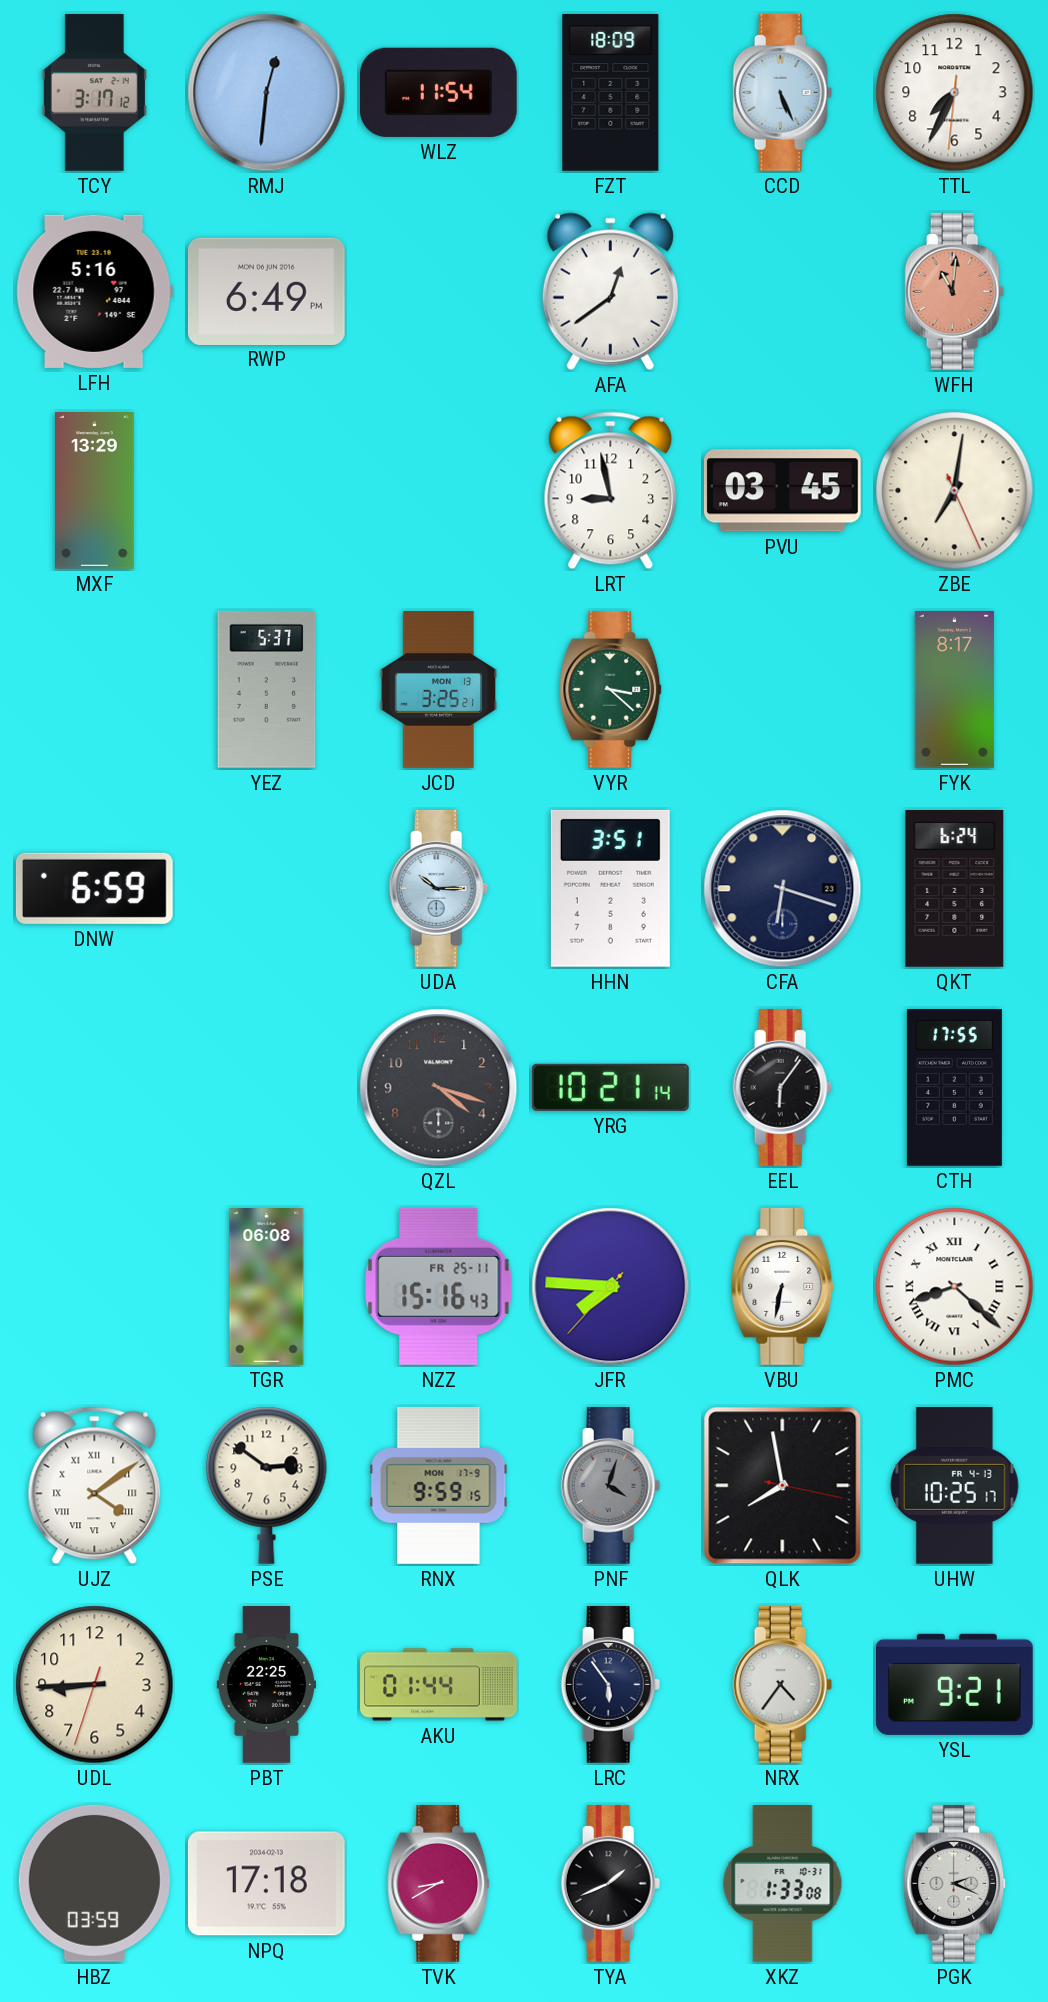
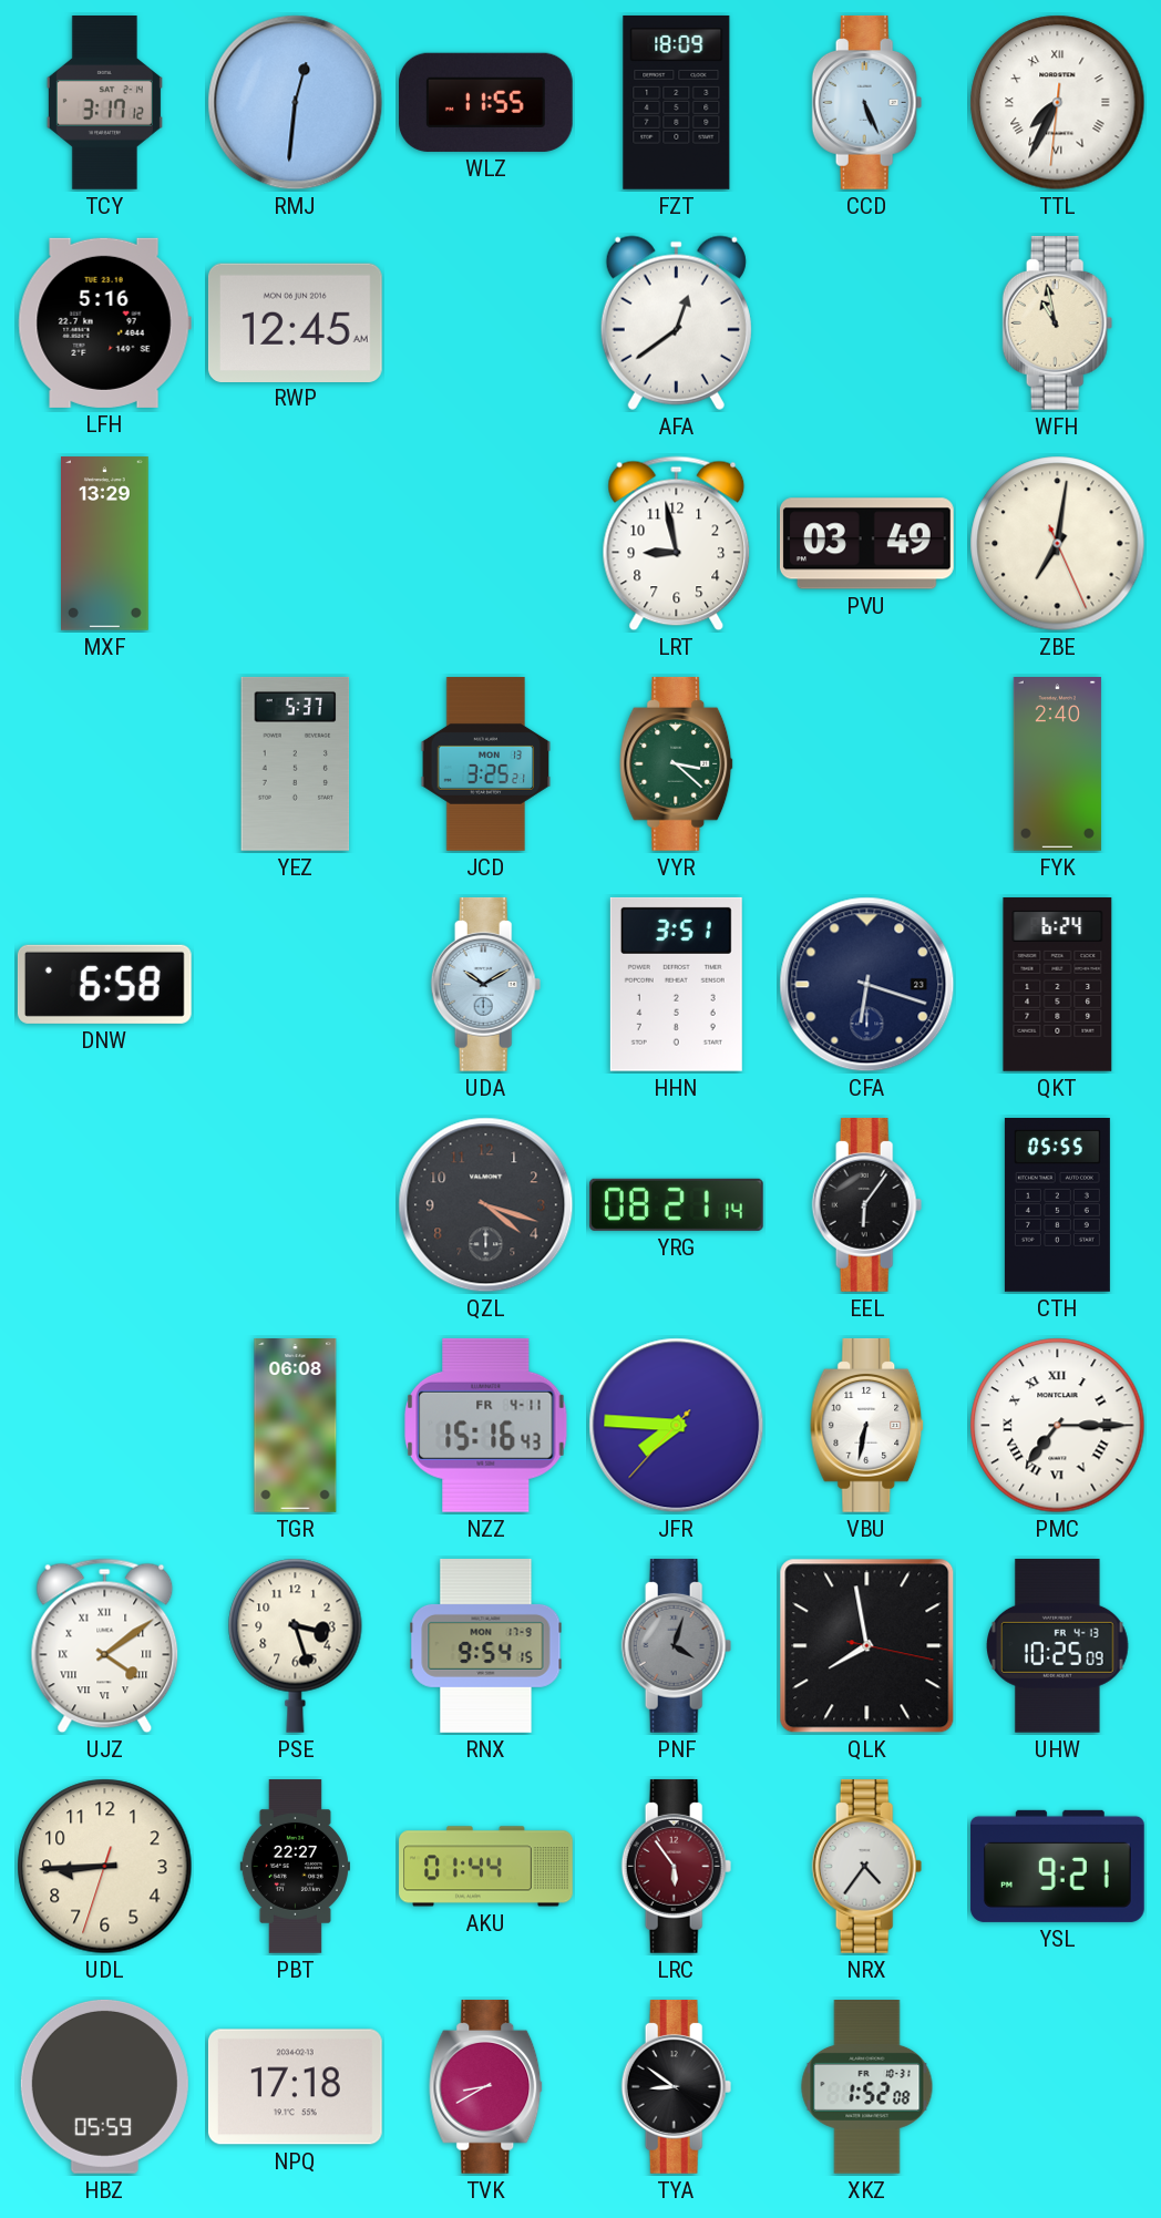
WLZ: 11:54 -> 11:55 (485, 102)
TTL numerals: Arabic -> Roman (1058, 103)
RWP: 6:49 -> 12:45 (295, 322)
WFH: 11:01 -> 10:58 (1058, 322)
WFH dial: salmon -> cream (1058, 322)
PVU: 03:45 -> 03:49 (866, 544)
FYK: 8:17 -> 2:40 (1057, 764)
DNW: 6:59 -> 6:58 (104, 984)
UDA: 10:15 -> 10:10 (486, 984)
YRG: 10:21 -> 08:21 (676, 1204)
CTH: 17:55 -> 05:55 (1057, 1205)
NZZ date: FR 25-11 -> FR 4-11 (486, 1425)
PMC: 8:22 -> 7:15 (1058, 1426)
PSE: 2:51 -> 3:27 (296, 1645)
RNX: 9:59 -> 9:54 (486, 1646)
UHW: 10:25:17 -> 10:25:09 (1058, 1645)
PBT: 22:25 -> 22:27 (295, 1867)
LRC dial: navy -> burgundy (677, 1866)
HBZ: 03:59 -> 05:59 (104, 2086)
TYA: 1:41 -> 8:51 (677, 2086)
XKZ: 1:33 -> 1:52 (867, 2087)
PGK: 2:19 -> none (955, 1883)
